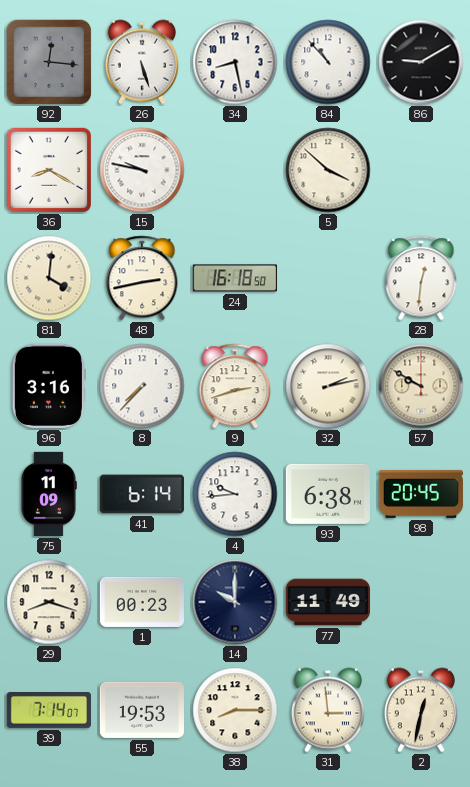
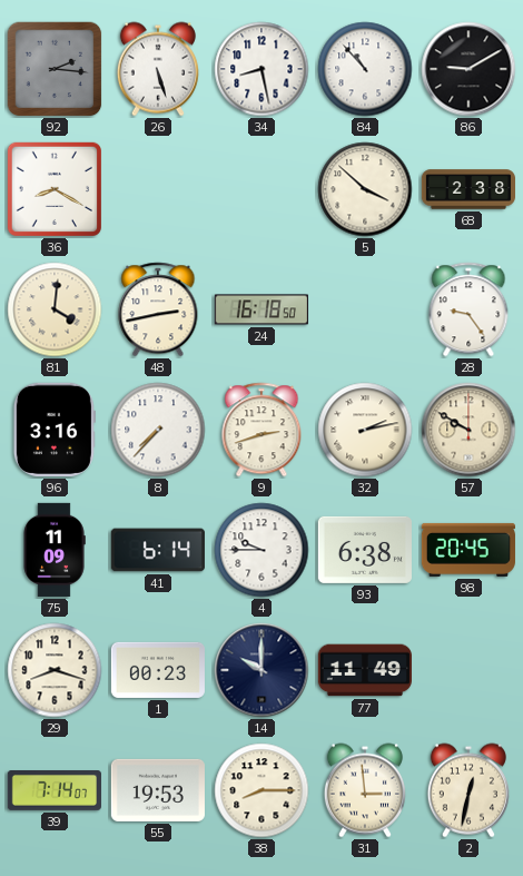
92: 12:16 -> 2:16 (55, 69)
15: 9:47 -> none (142, 170)
68: none -> 2:38 (467, 189)
28: 12:31 -> 9:24 (468, 309)
4: 9:44 -> 9:45 (261, 550)
